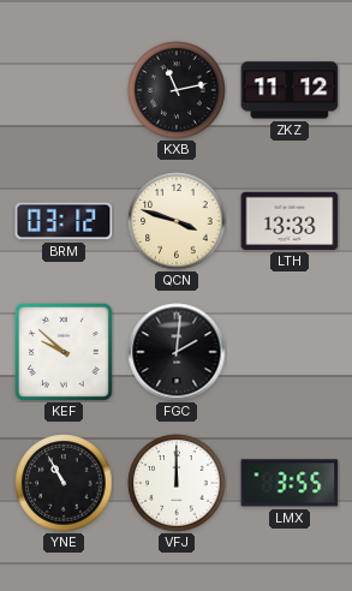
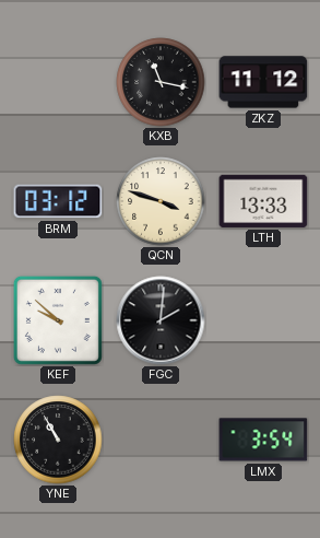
KXB: 11:13 -> 11:17 (161, 82)
VFJ: 12:00 -> none (177, 483)
LMX: 3:55 -> 3:54 (263, 440)
